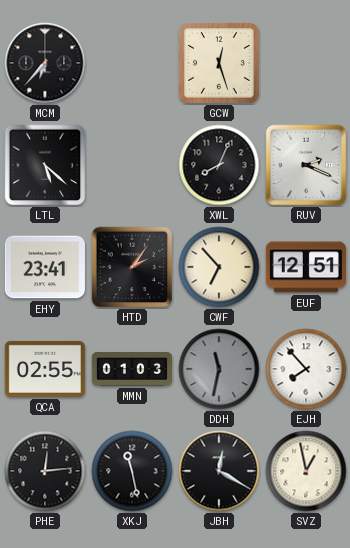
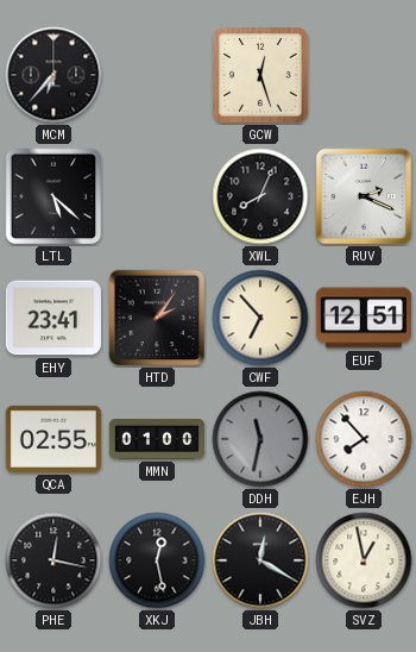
MMN: 01:03 -> 01:00 (156, 439)
PHE: 12:14 -> 12:17 (53, 560)
XKJ: 11:28 -> 12:28 (157, 560)
